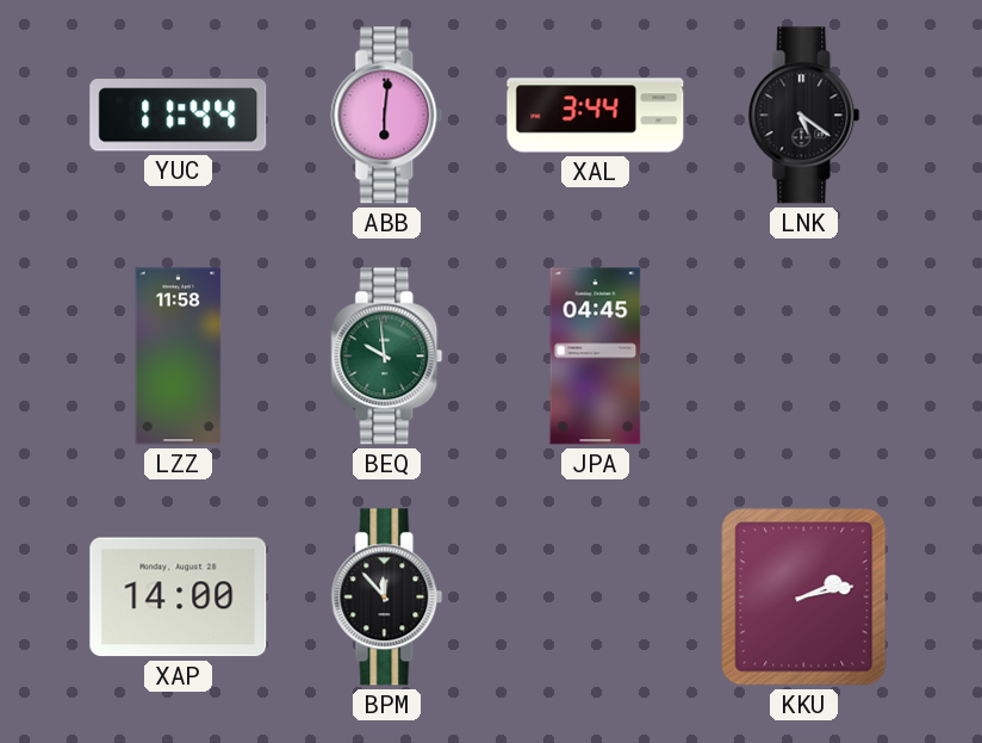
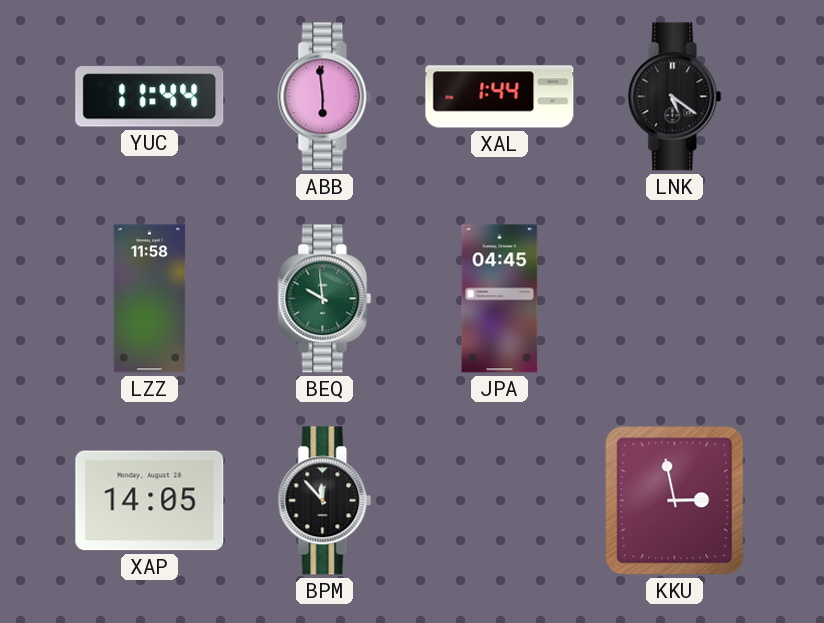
ABB: 6:01 -> 5:59 (325, 97)
XAL: 3:44 -> 1:44 (500, 97)
XAP: 14:00 -> 14:05 (150, 501)
KKU: 2:13 -> 2:58 (675, 501)
